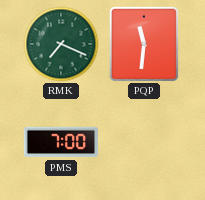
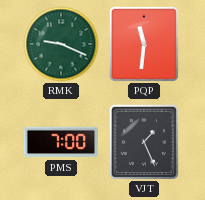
RMK: 7:19 -> 9:19 (61, 44)
VJT: none -> 1:26 (144, 142)
